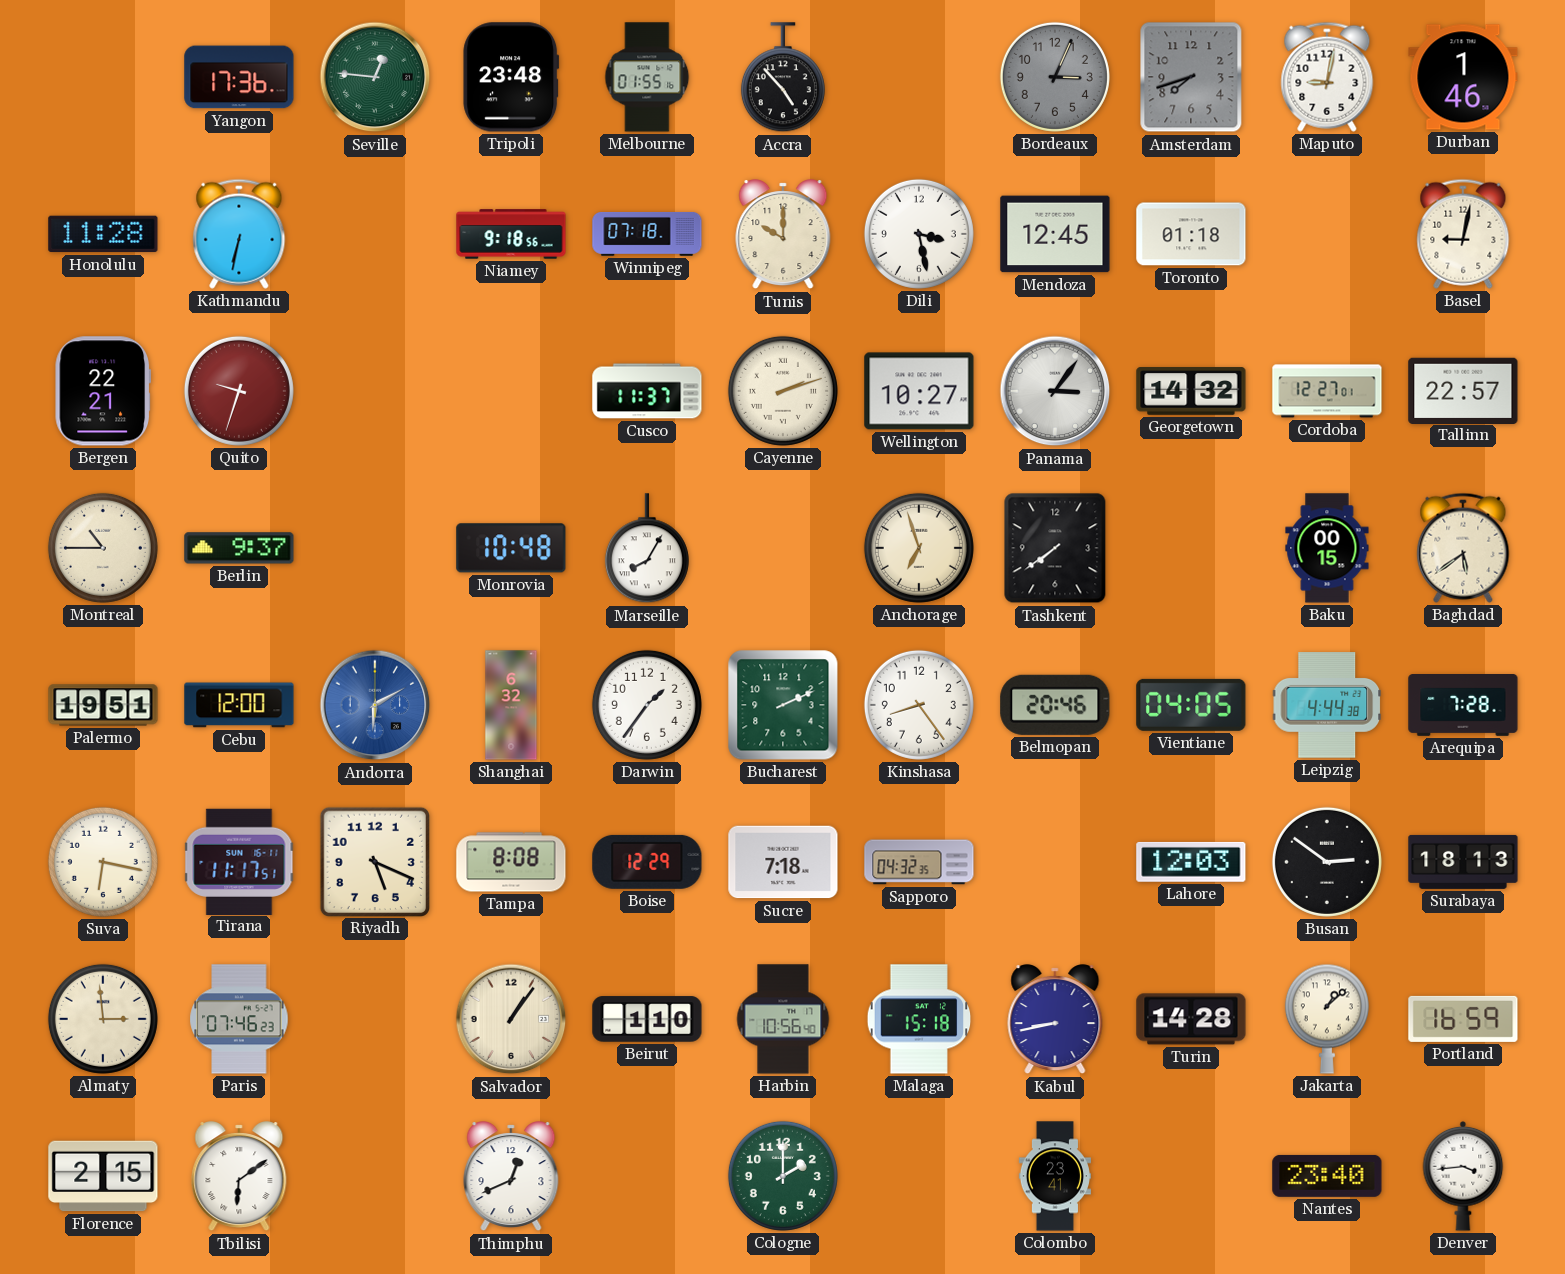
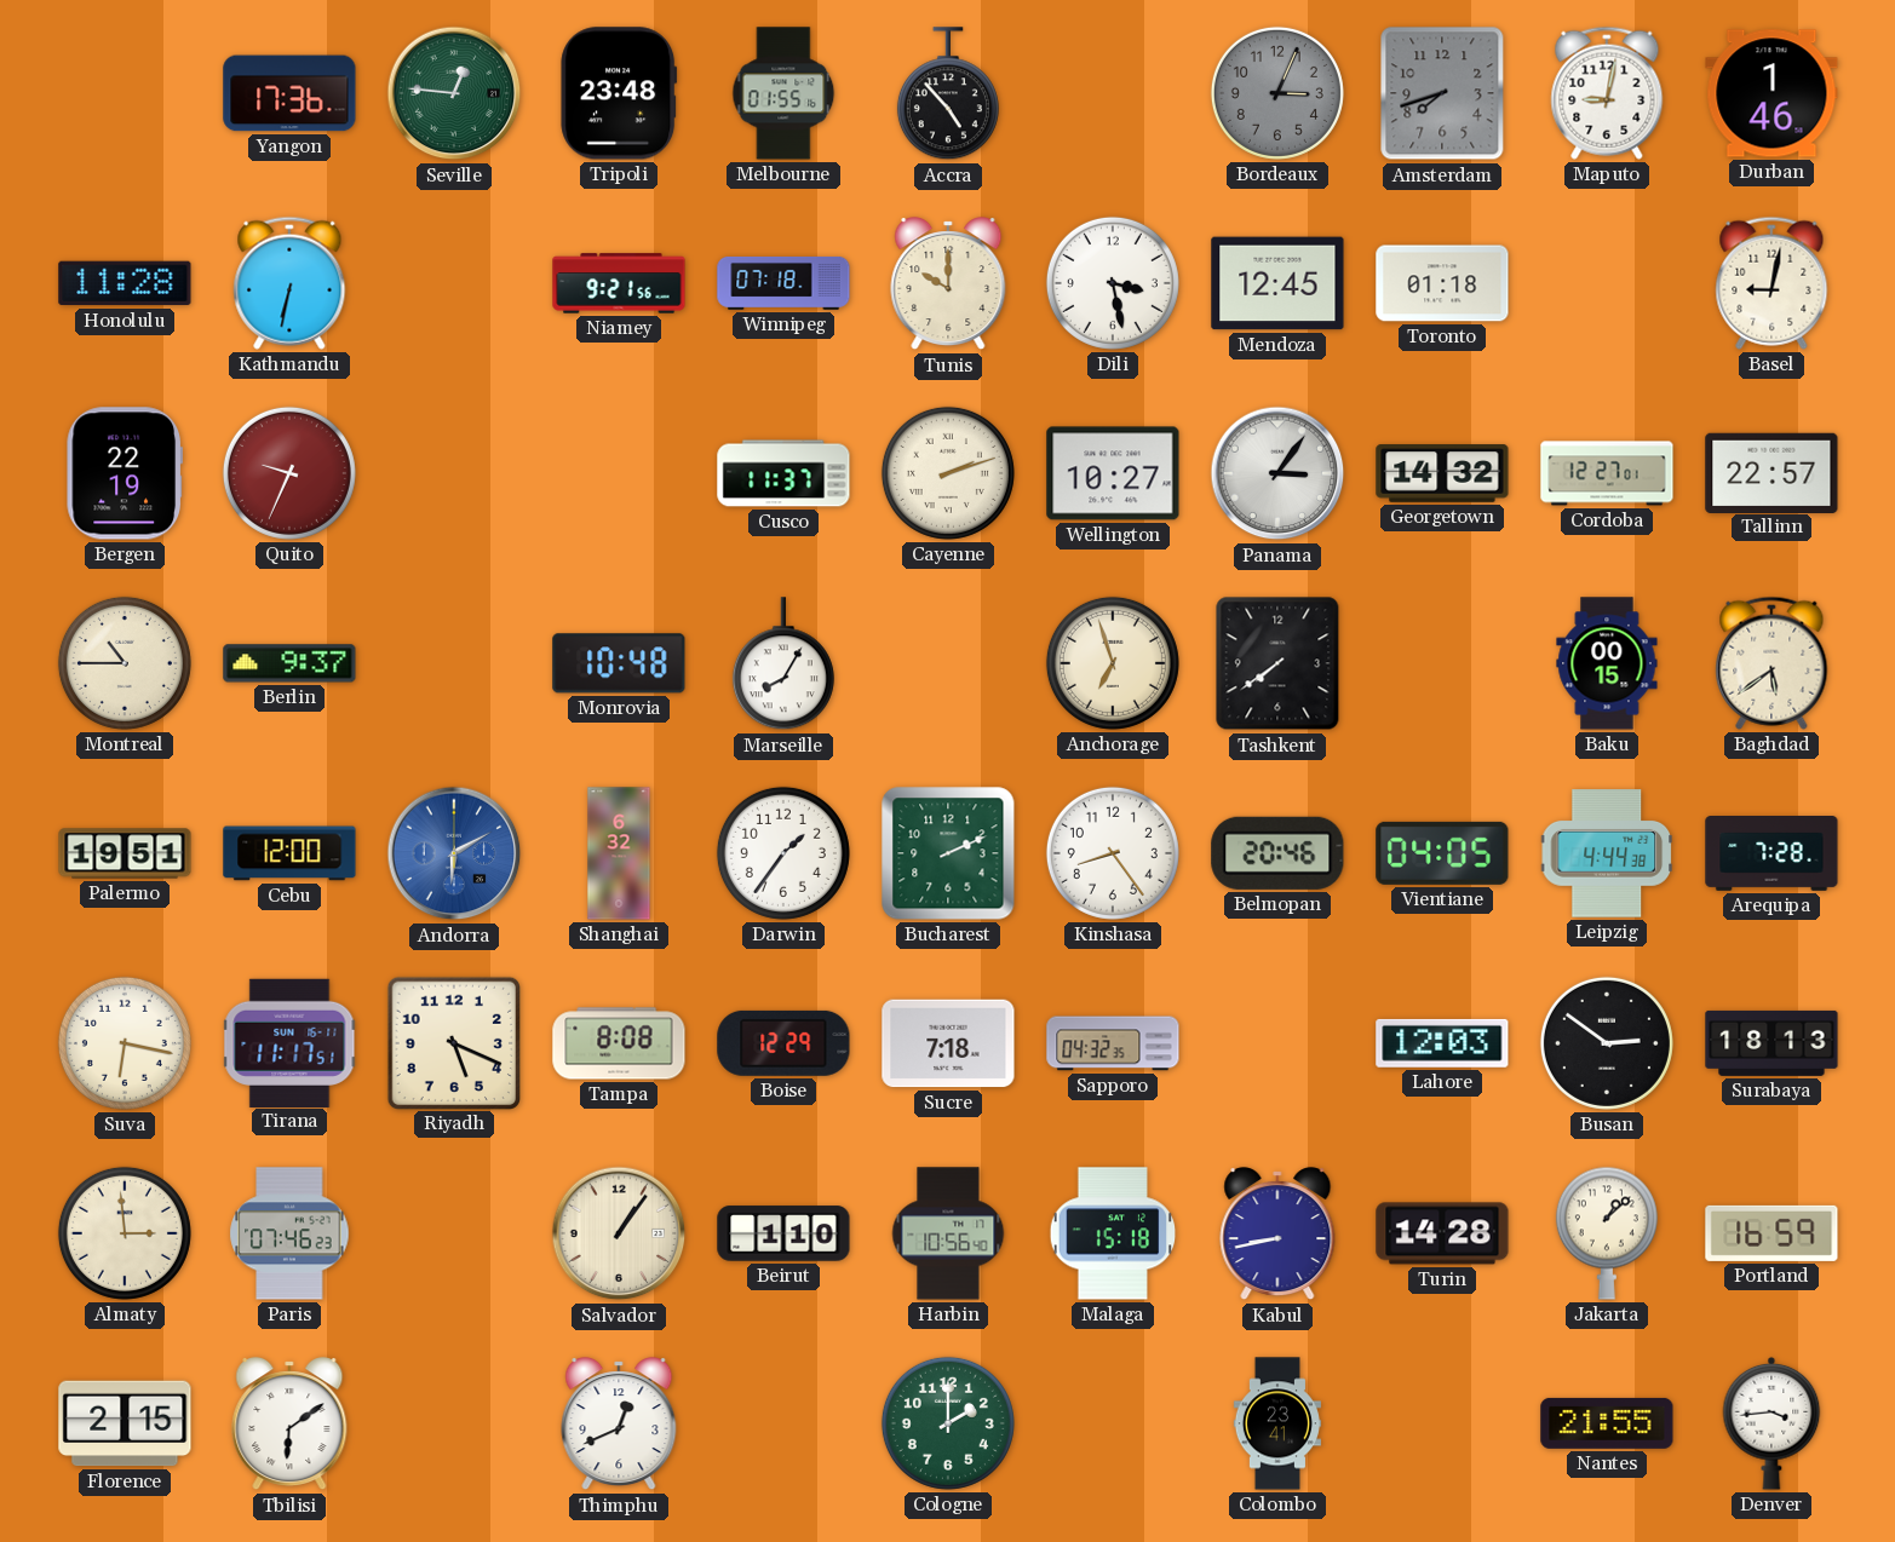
Niamey: 9:18 -> 9:21 (619, 283)
Bergen: 22:21 -> 22:19 (124, 473)
Quito: 9:33 -> 9:34 (289, 473)
Nantes: 23:40 -> 21:55 (1607, 1423)
